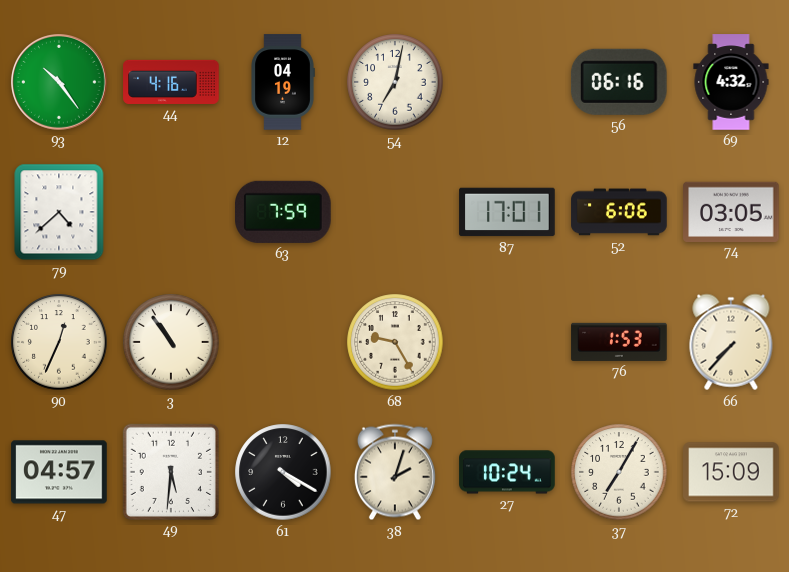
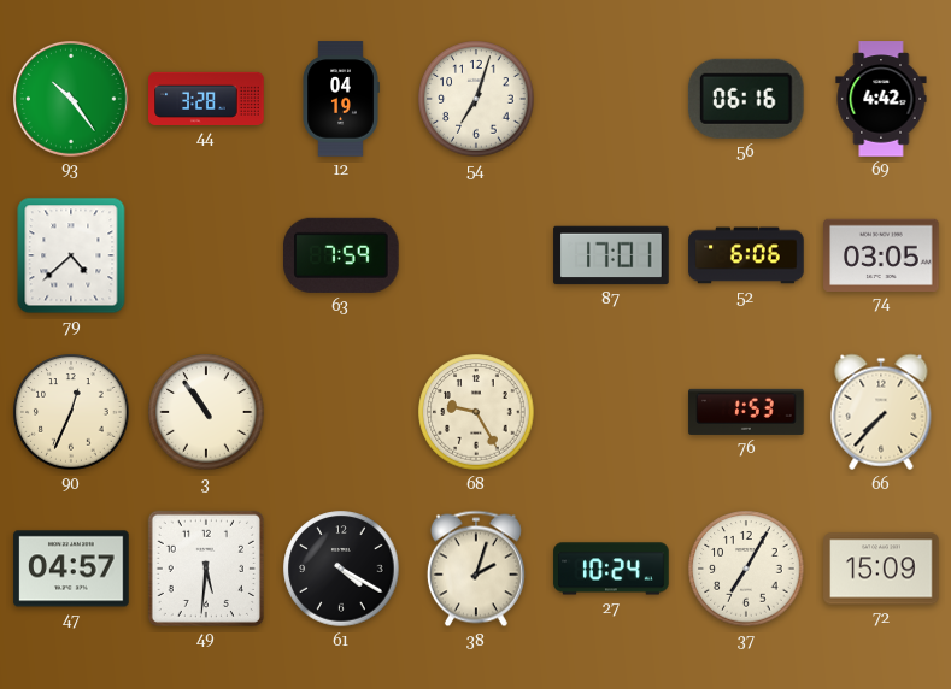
44: 4:16 -> 3:28 (206, 99)
54: 7:02 -> 7:03 (476, 99)
69: 4:32 -> 4:42 (881, 99)
